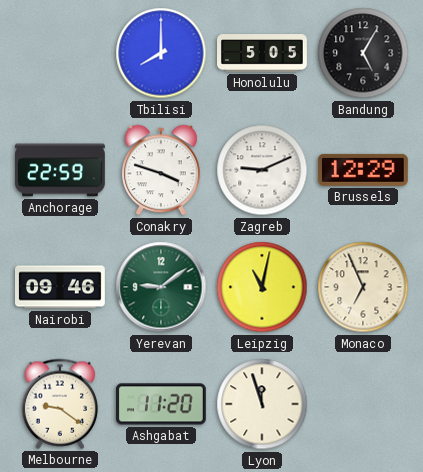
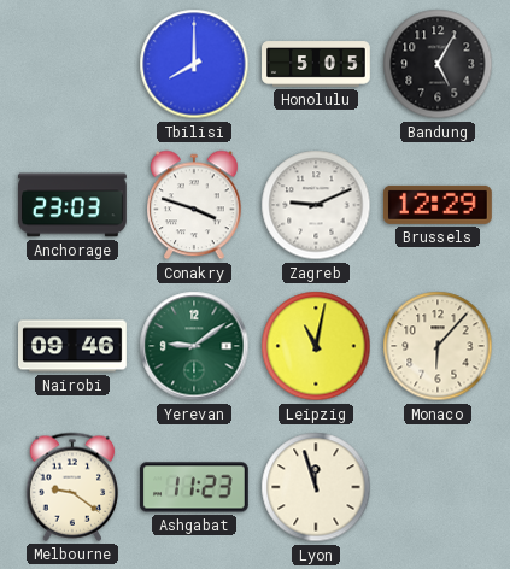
Anchorage: 22:59 -> 23:03 (72, 205)
Monaco: 6:56 -> 6:07 (438, 346)
Ashgabat: 11:20 -> 11:23 (194, 487)
